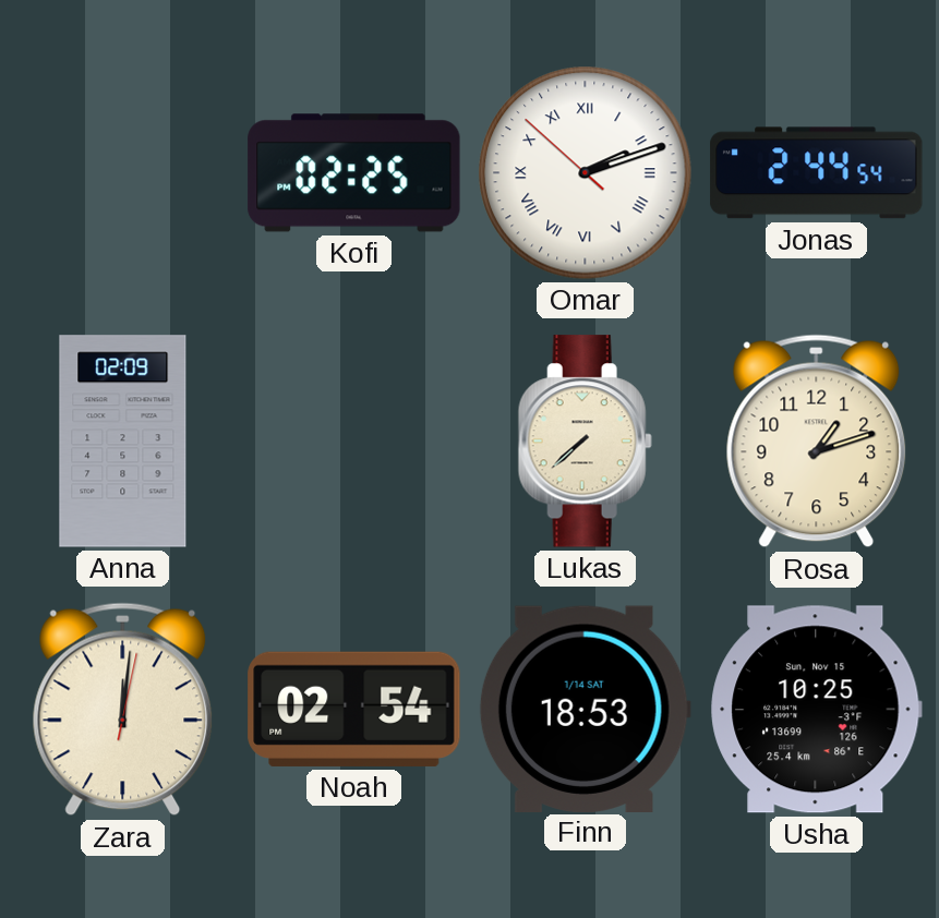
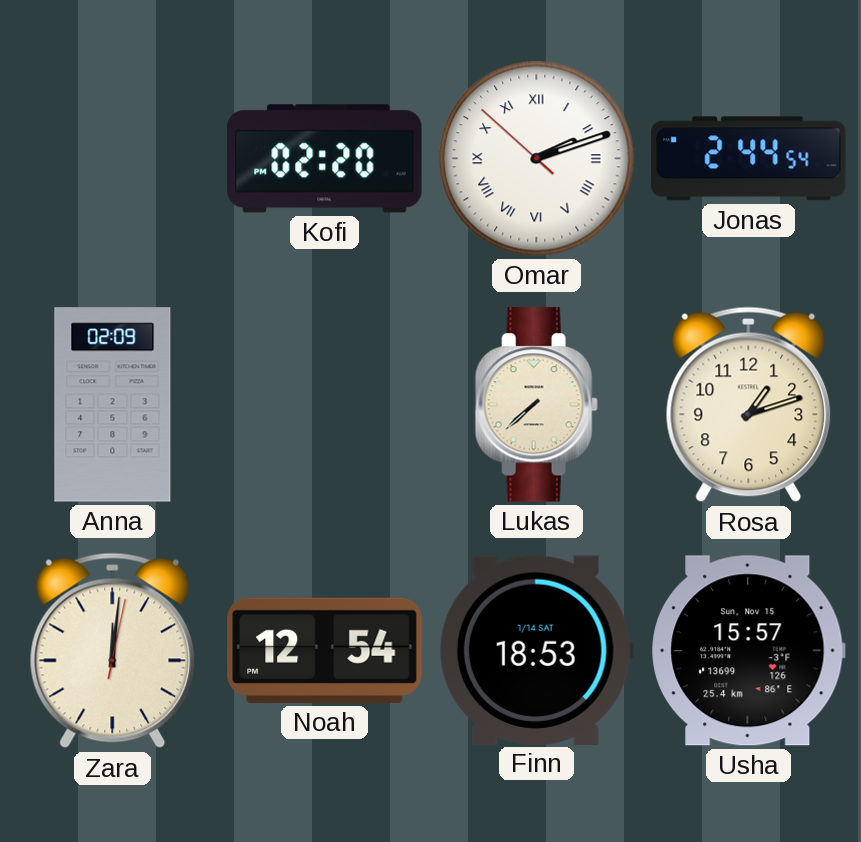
Kofi: 02:25 -> 02:20 (325, 159)
Noah: 02:54 -> 12:54 (325, 650)
Usha: 10:25 -> 15:57 (749, 651)
